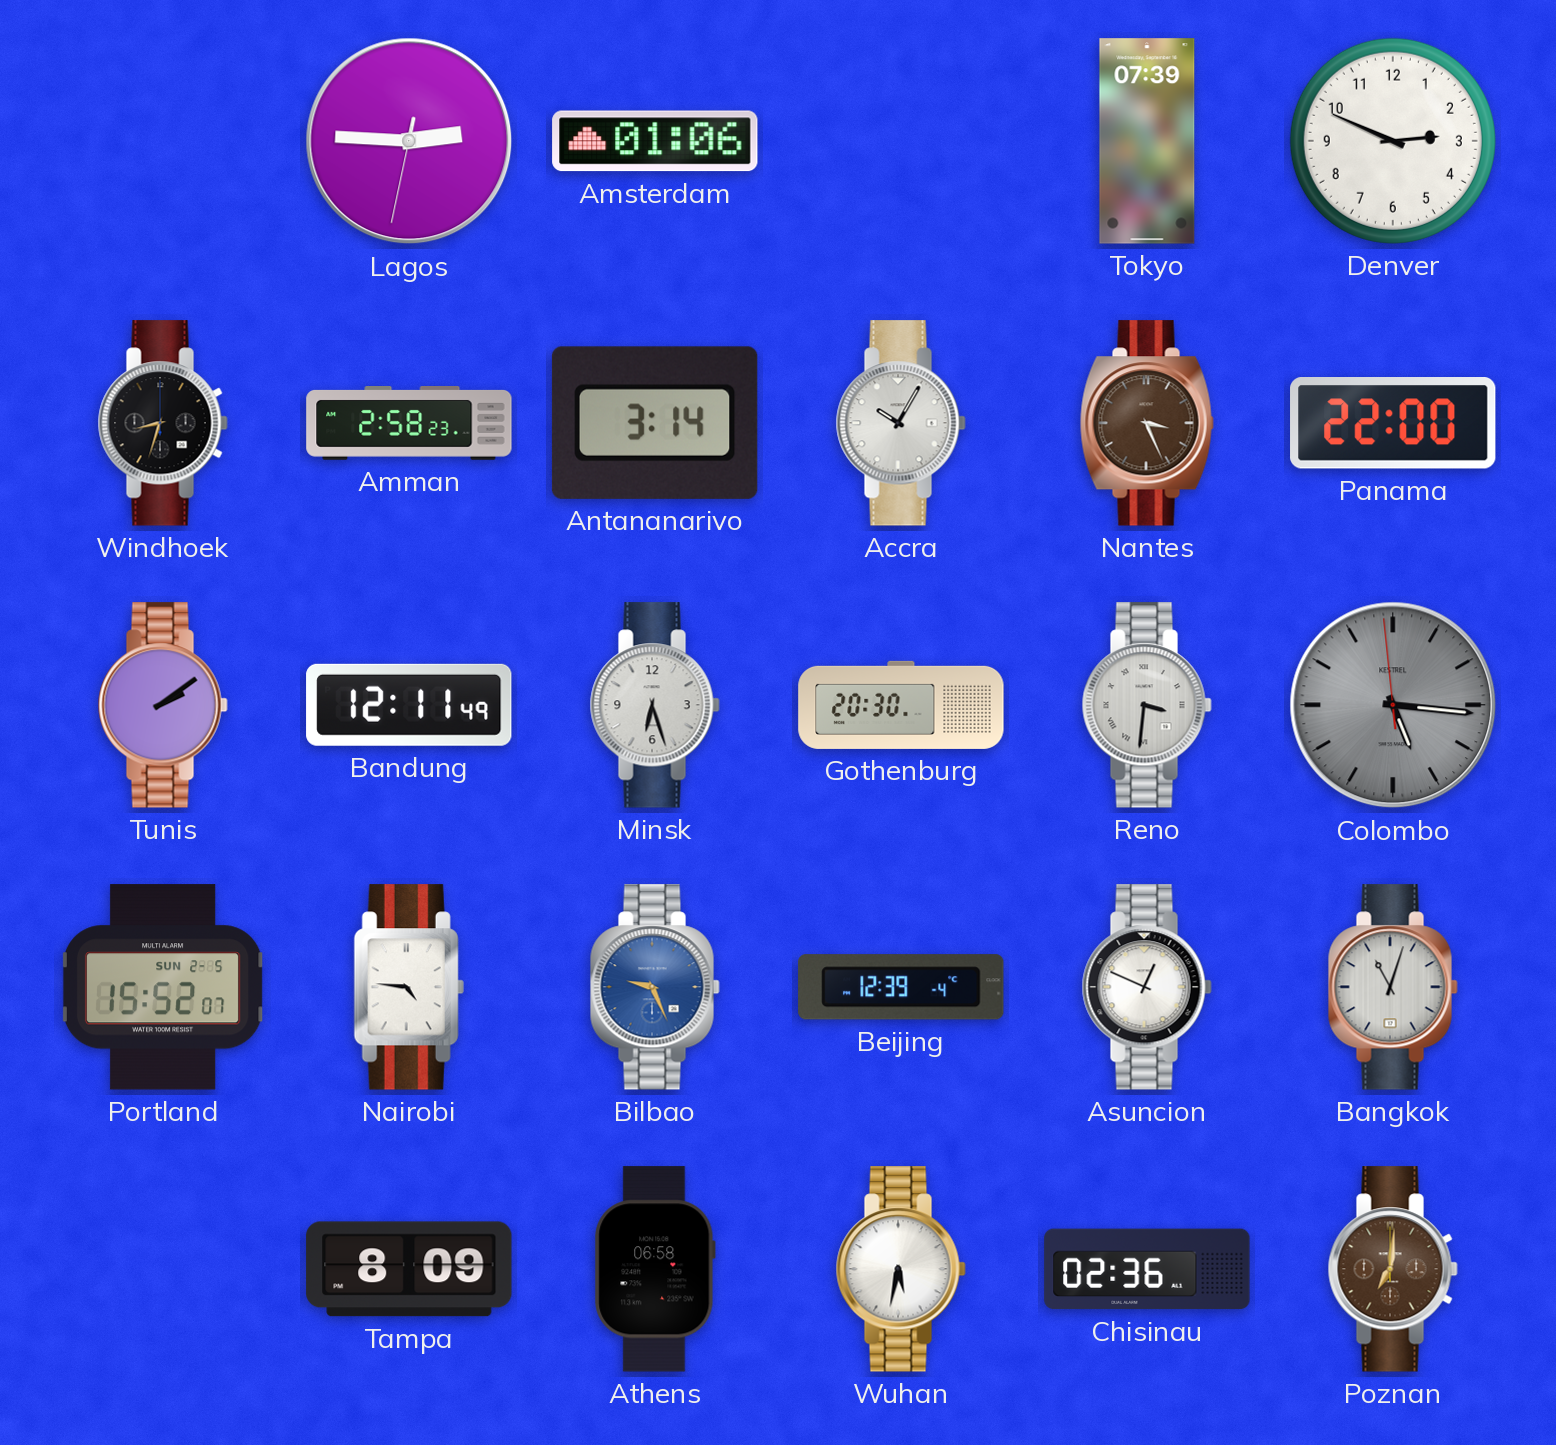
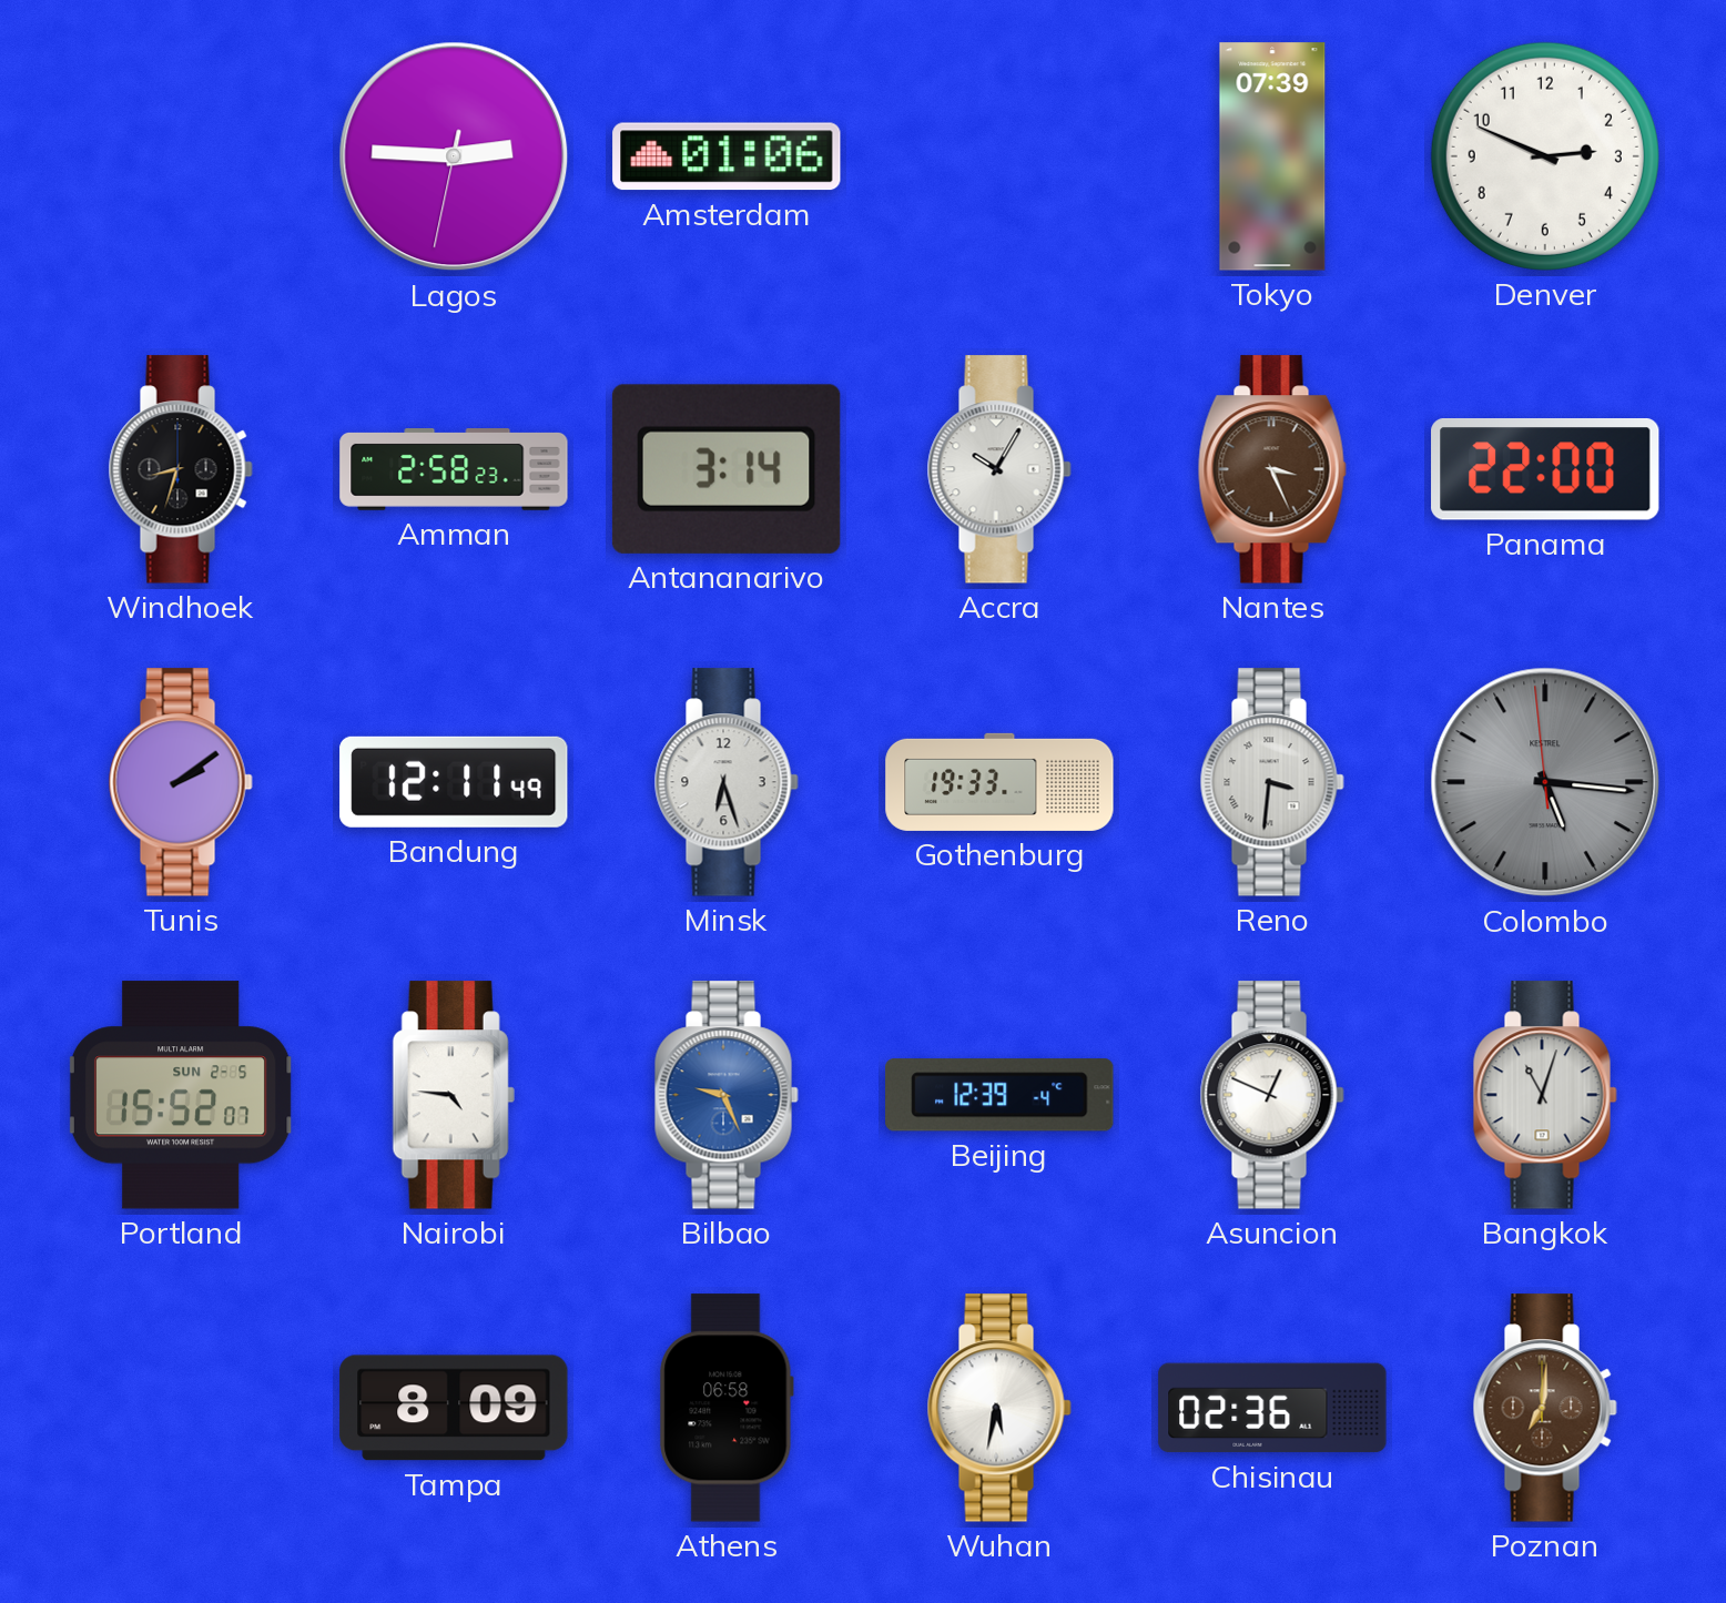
Gothenburg: 20:30 -> 19:33 (999, 782)
